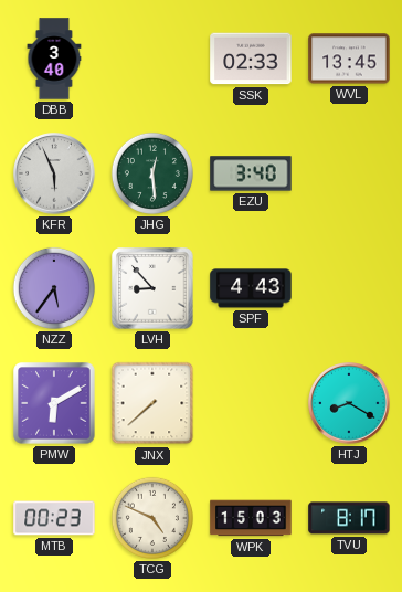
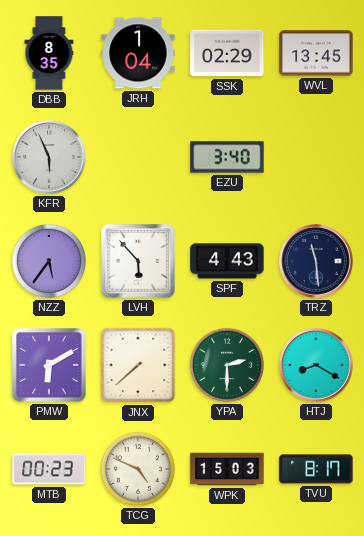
DBB: 3:40 -> 8:35 (49, 53)
JRH: none -> 1:04 (138, 53)
SSK: 02:33 -> 02:29 (227, 53)
JHG: 12:29 -> none (152, 173)
LVH: 8:53 -> 5:53 (138, 261)
TRZ: none -> 11:29 (316, 261)
YPA: none -> 2:30 (227, 365)
